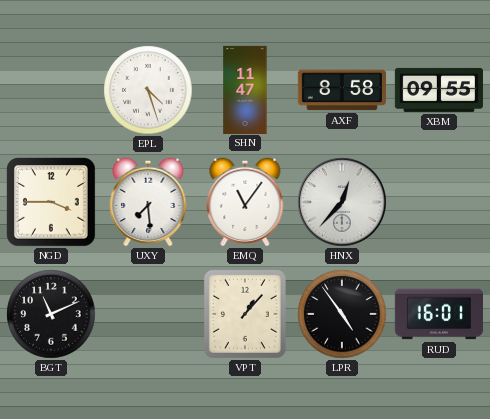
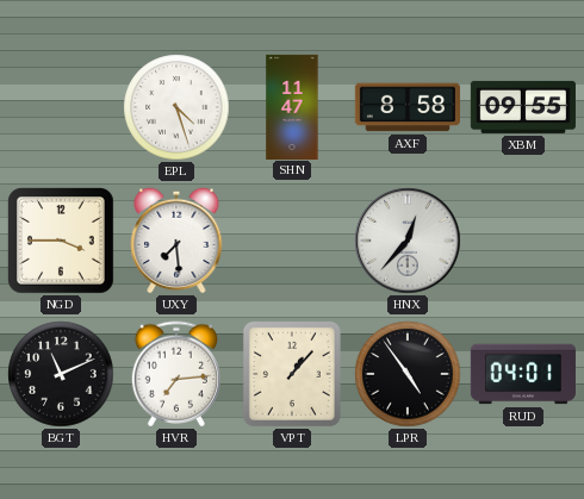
EMQ: 11:06 -> none (245, 202)
HVR: none -> 7:14 (176, 374)
RUD: 16:01 -> 04:01 (523, 374)
